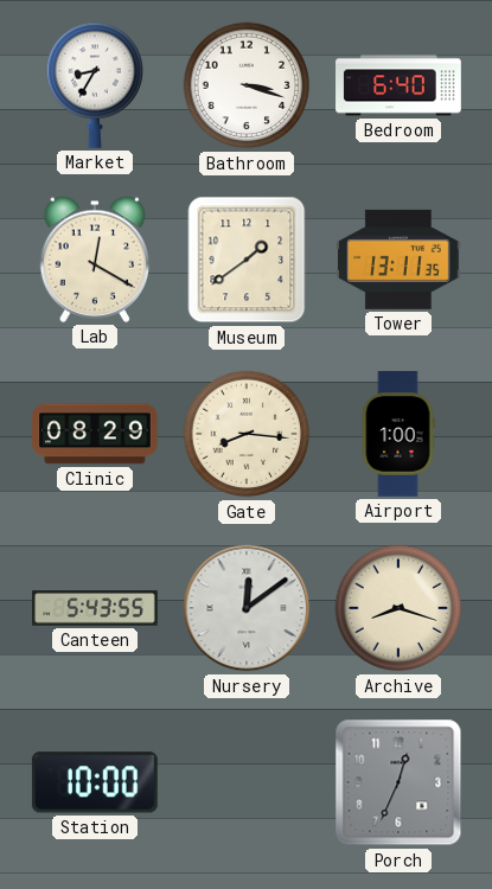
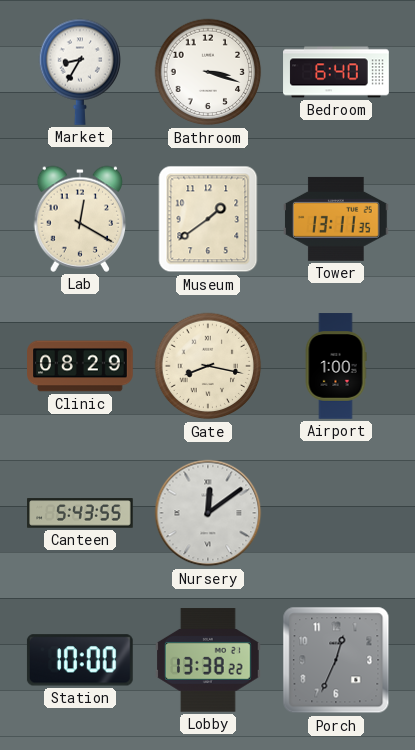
Gate: 8:16 -> 8:17 (208, 366)
Archive: 8:18 -> none (398, 608)
Lobby: none -> 13:38 (209, 660)
